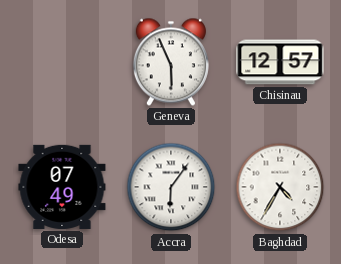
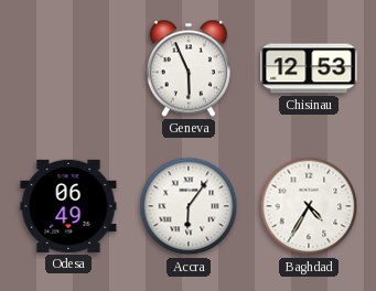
Chisinau: 12:57 -> 12:53 (309, 68)
Odesa: 07:49 -> 06:49 (68, 206)
